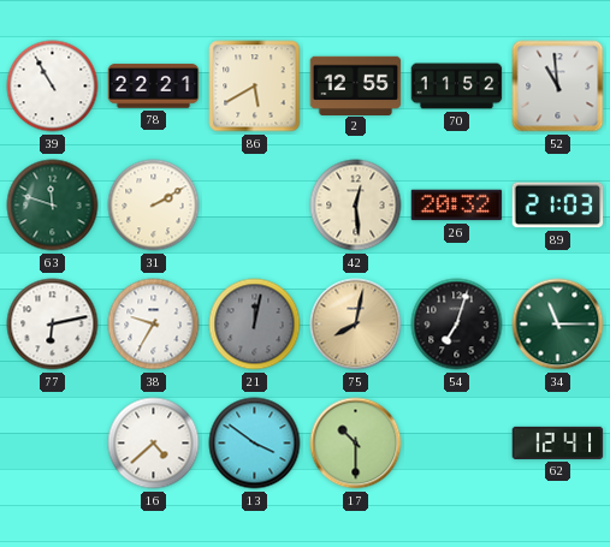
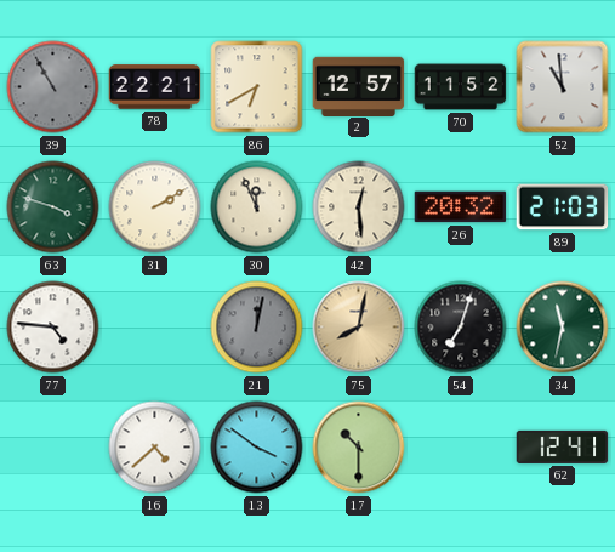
39 dial: white -> grey (53, 87)
86: 5:40 -> 6:40 (257, 87)
2: 12:55 -> 12:57 (359, 86)
63: 11:48 -> 3:48 (53, 207)
30: none -> 11:56 (257, 207)
77: 6:13 -> 4:46 (53, 328)
38: 9:35 -> none (154, 325)
34: 11:15 -> 11:32 (563, 328)
